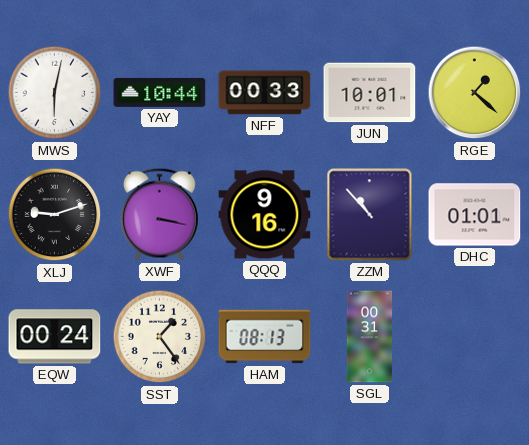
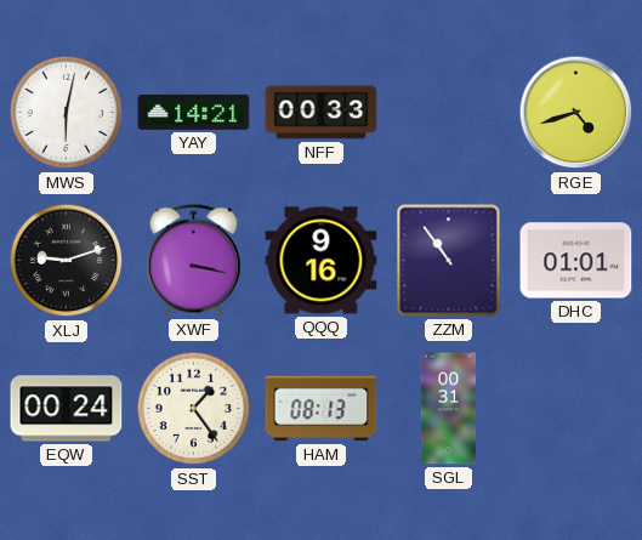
YAY: 10:44 -> 14:21 (194, 112)
JUN: 10:01 -> none (370, 93)
RGE: 1:22 -> 4:42 (576, 113)
ZZM: 10:53 -> 10:54 (449, 261)
